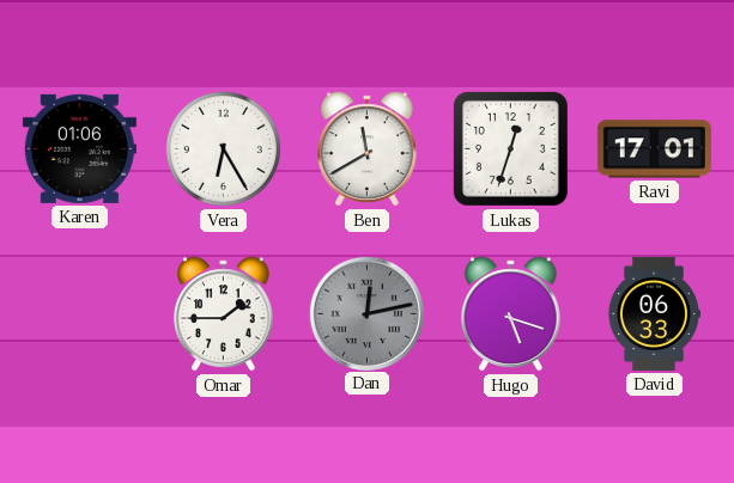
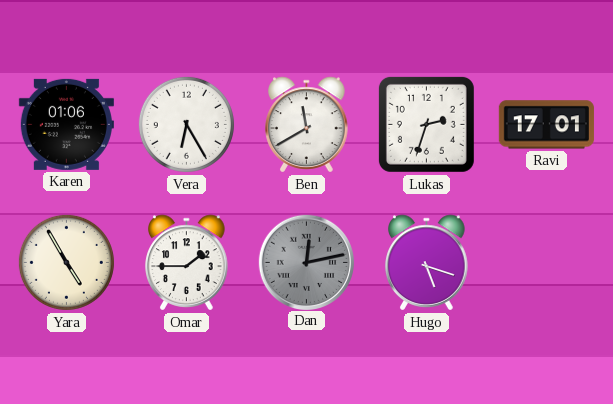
Lukas: 12:33 -> 2:33 (426, 124)
Yara: none -> 4:55 (66, 262)
David: 06:33 -> none (654, 313)
